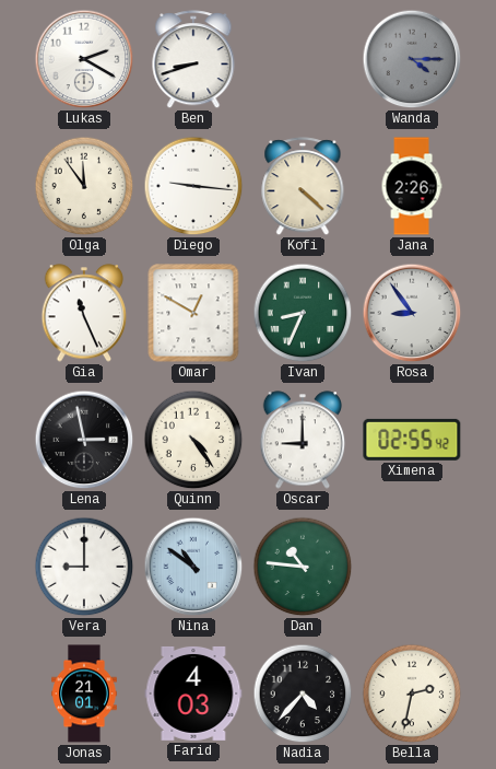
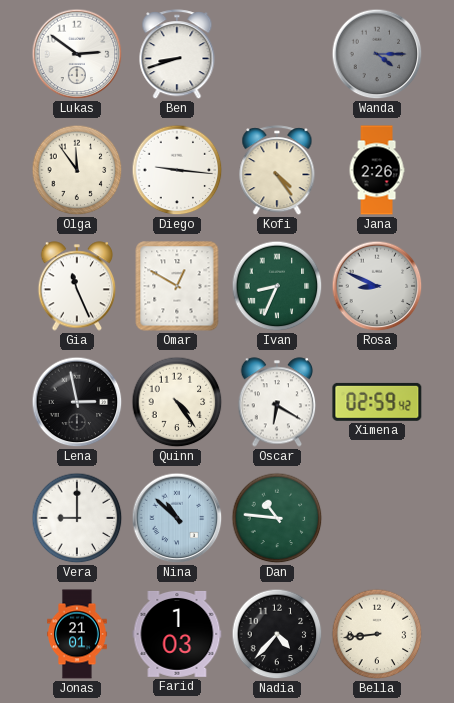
Lukas: 2:20 -> 2:51 (77, 54)
Kofi: 4:22 -> 4:24 (277, 171)
Rosa: 8:54 -> 8:49 (377, 286)
Oscar: 9:00 -> 6:20 (277, 402)
Ximena: 02:55 -> 02:59 (377, 402)
Nina: 10:51 -> 10:52 (177, 518)
Farid: 4:03 -> 1:03 (177, 634)
Bella: 2:32 -> 8:44 (377, 634)
